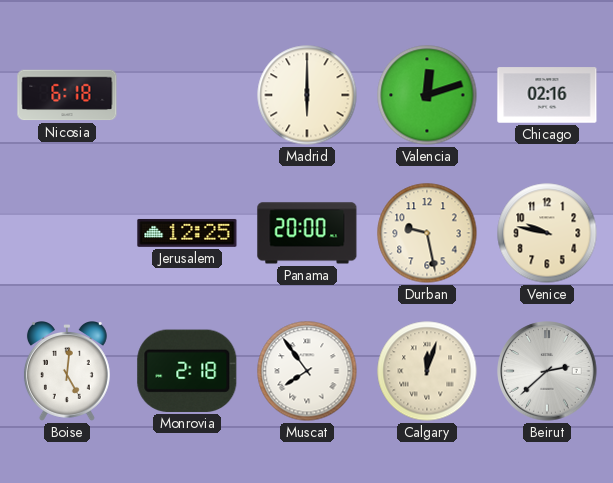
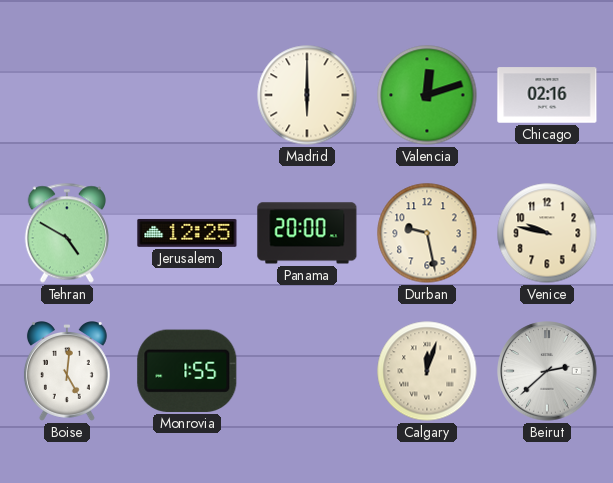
Nicosia: 6:18 -> none (67, 95)
Tehran: none -> 4:50 (67, 233)
Monrovia: 2:18 -> 1:55 (187, 371)
Muscat: 7:54 -> none (307, 371)
